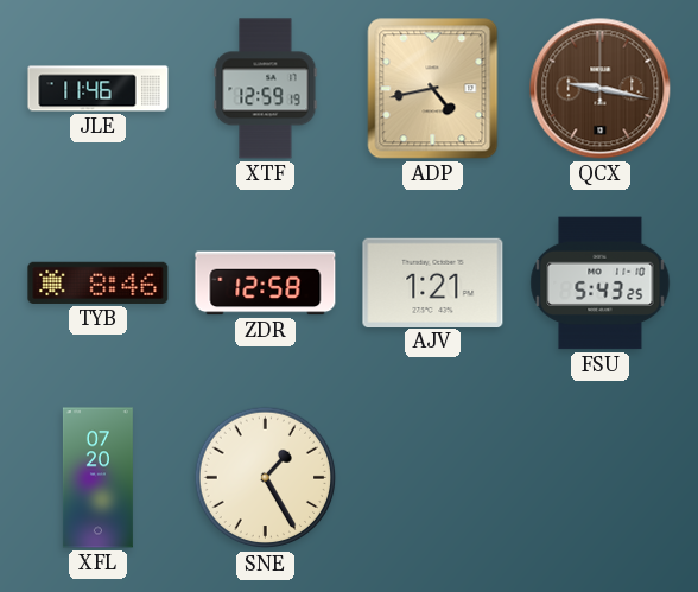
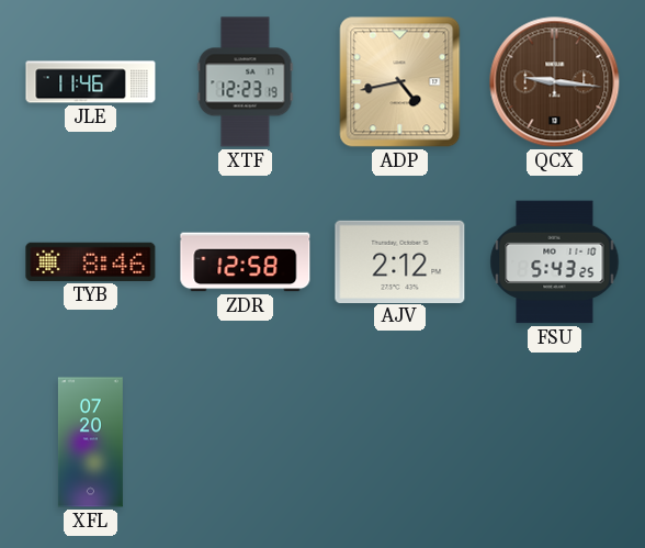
XTF: 12:59 -> 12:23 (246, 82)
QCX: 9:17 -> 9:16 (555, 82)
AJV: 1:21 -> 2:12 (400, 261)
SNE: 1:25 -> none (266, 478)
